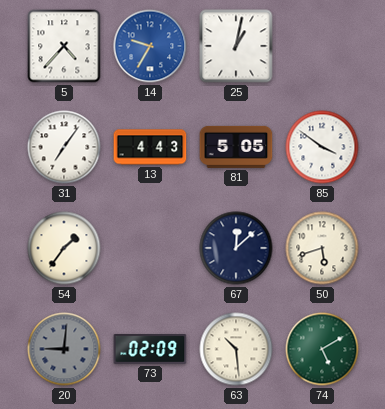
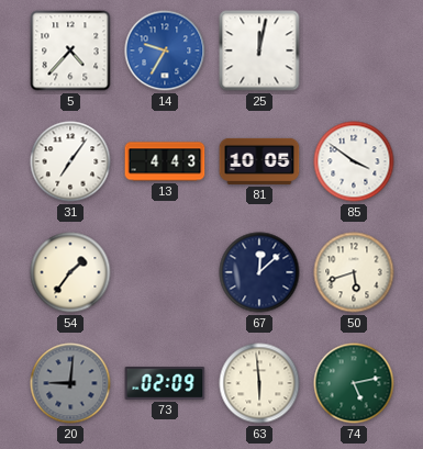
25: 1:02 -> 12:02 (259, 50)
81: 5:05 -> 10:05 (259, 161)
63: 10:29 -> 5:59 (259, 383)
74: 5:10 -> 5:13 (354, 383)
